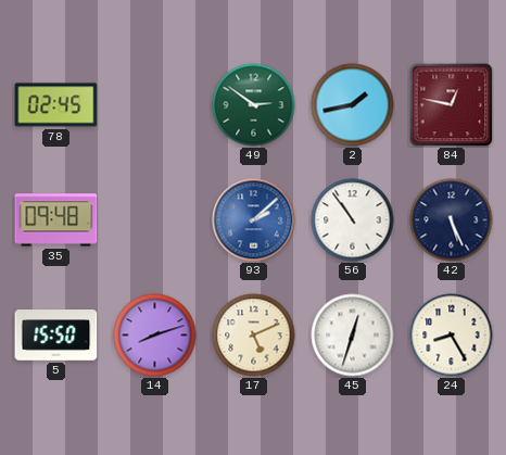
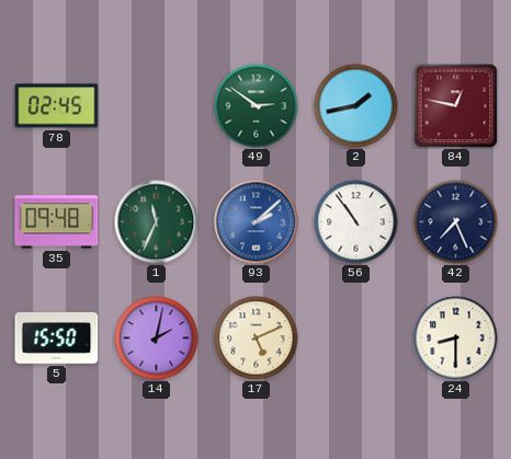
1: none -> 11:34 (157, 222)
42: 5:26 -> 7:26 (456, 222)
14: 8:12 -> 2:02 (157, 338)
45: 12:33 -> none (353, 336)
24: 8:25 -> 8:30 (456, 338)
